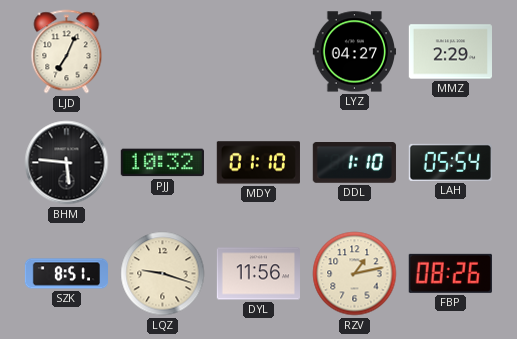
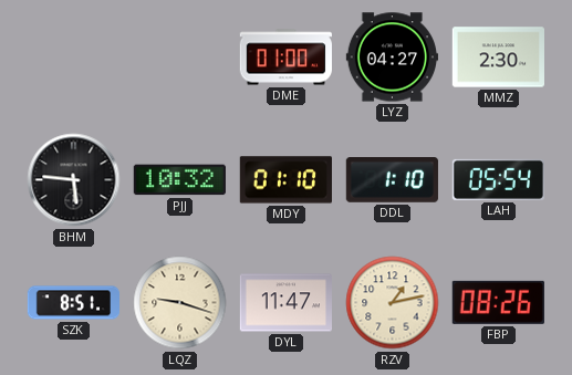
LJD: 7:04 -> none (67, 52)
DME: none -> 01:00 (285, 58)
MMZ: 2:29 -> 2:30 (498, 58)
DYL: 11:56 -> 11:47 (285, 303)
